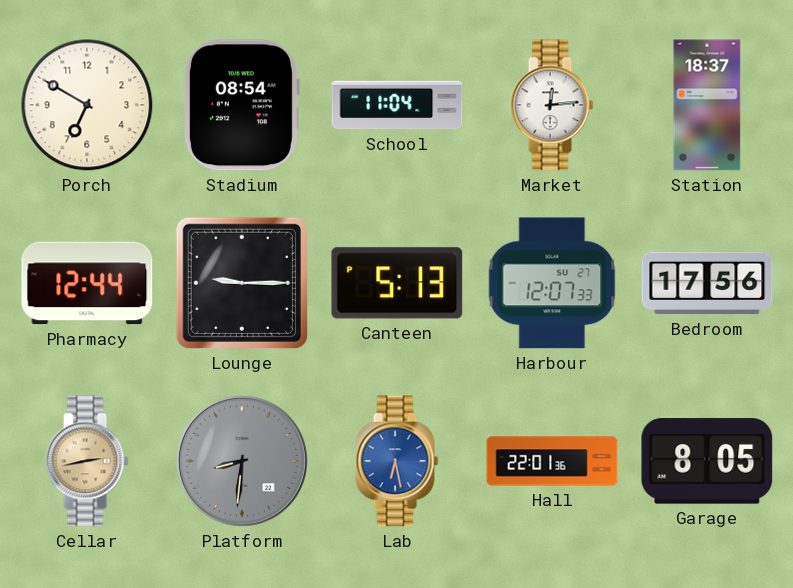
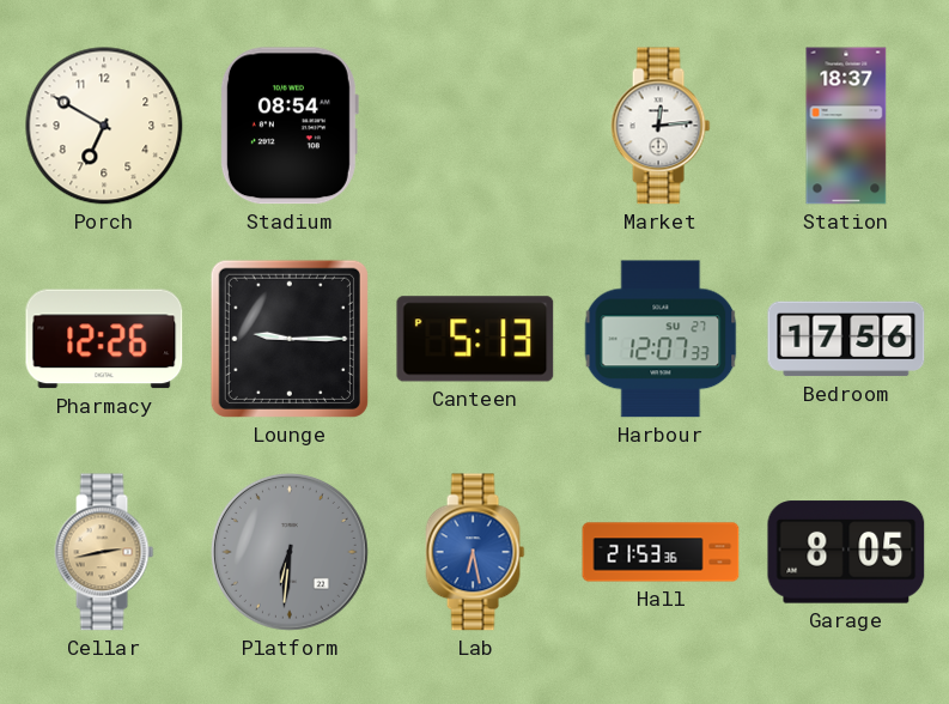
School: 11:04 -> none (397, 105)
Pharmacy: 12:44 -> 12:26 (104, 339)
Platform: 8:31 -> 6:31 (290, 552)
Hall: 22:01 -> 21:53 (661, 552)
